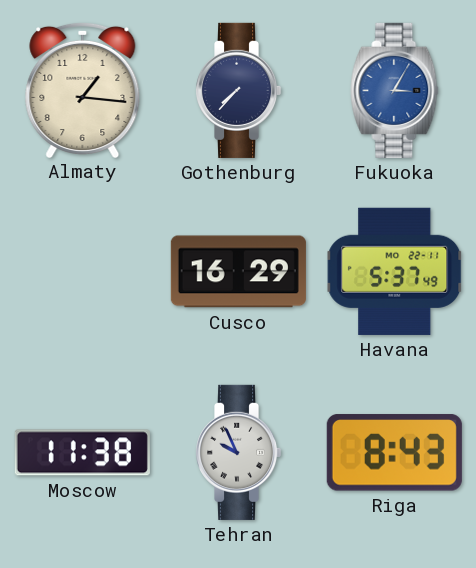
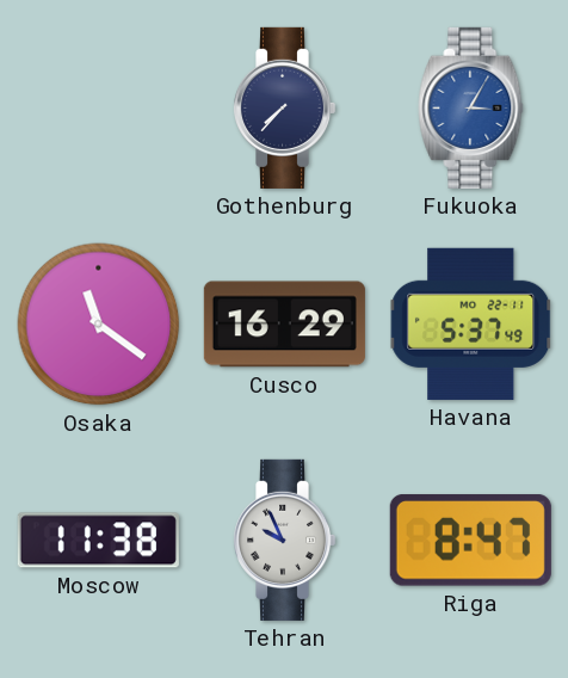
Almaty: 1:16 -> none (83, 89)
Osaka: none -> 11:21 (99, 325)
Riga: 8:43 -> 8:47 (470, 541)
